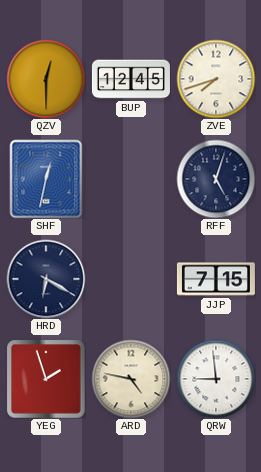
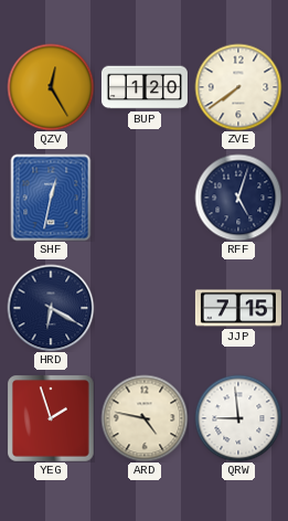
QZV: 12:30 -> 12:25 (51, 87)
BUP: 12:45 -> 1:20 (145, 87)
ZVE: 7:42 -> 7:39 (238, 87)
